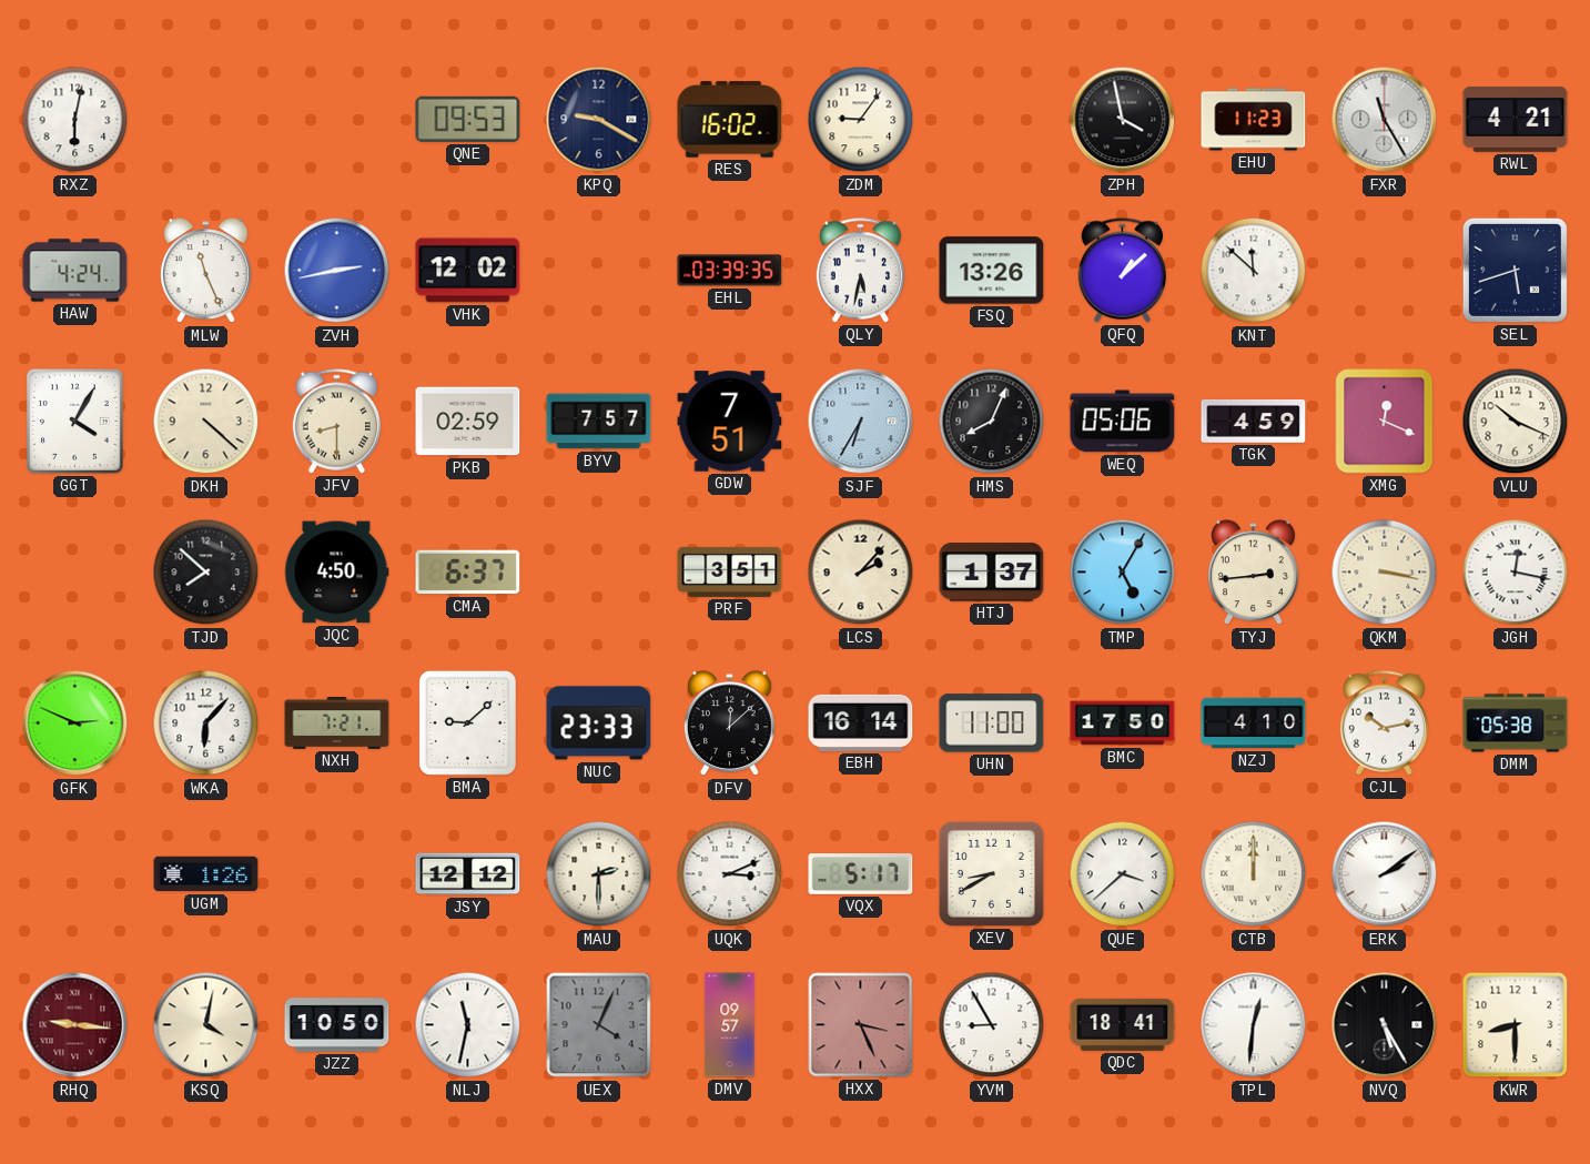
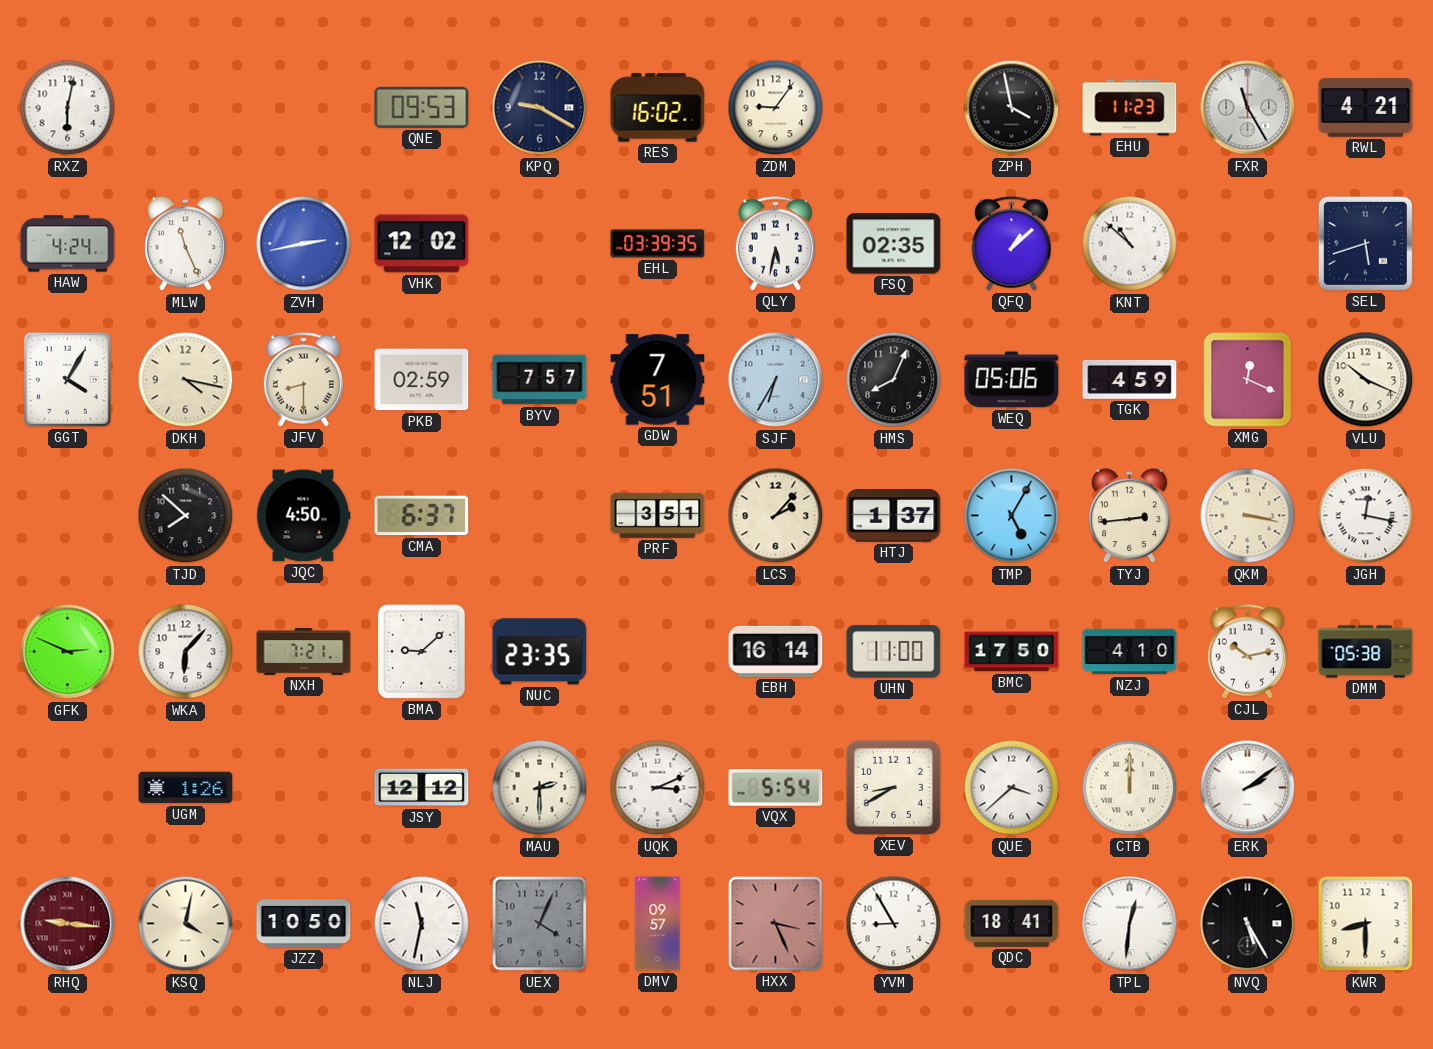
FSQ: 13:26 -> 02:35 (894, 244)
KNT: 11:52 -> 10:52 (1130, 244)
DKH: 4:22 -> 4:17 (186, 380)
NUC: 23:33 -> 23:35 (540, 652)
DFV: 12:08 -> none (729, 723)
VQX: 5:17 -> 5:54 (776, 788)
